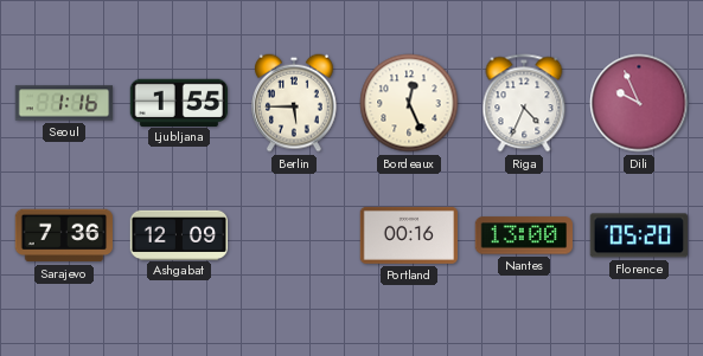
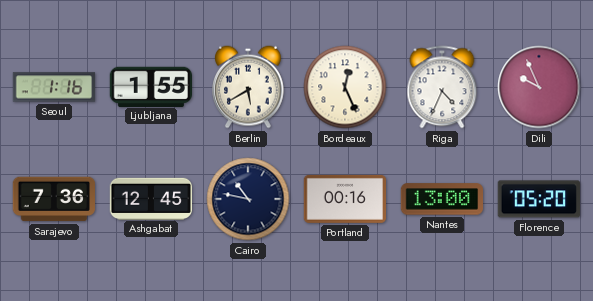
Berlin: 5:45 -> 5:40 (249, 87)
Ashgabat: 12:09 -> 12:45 (151, 198)
Cairo: none -> 10:47 (248, 199)
